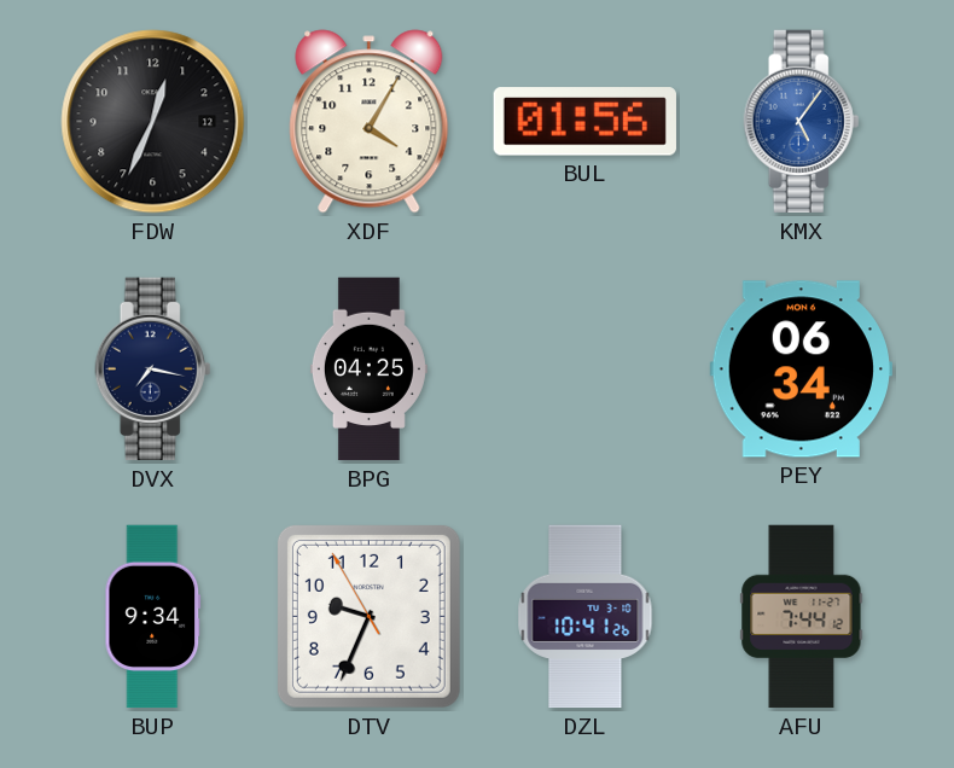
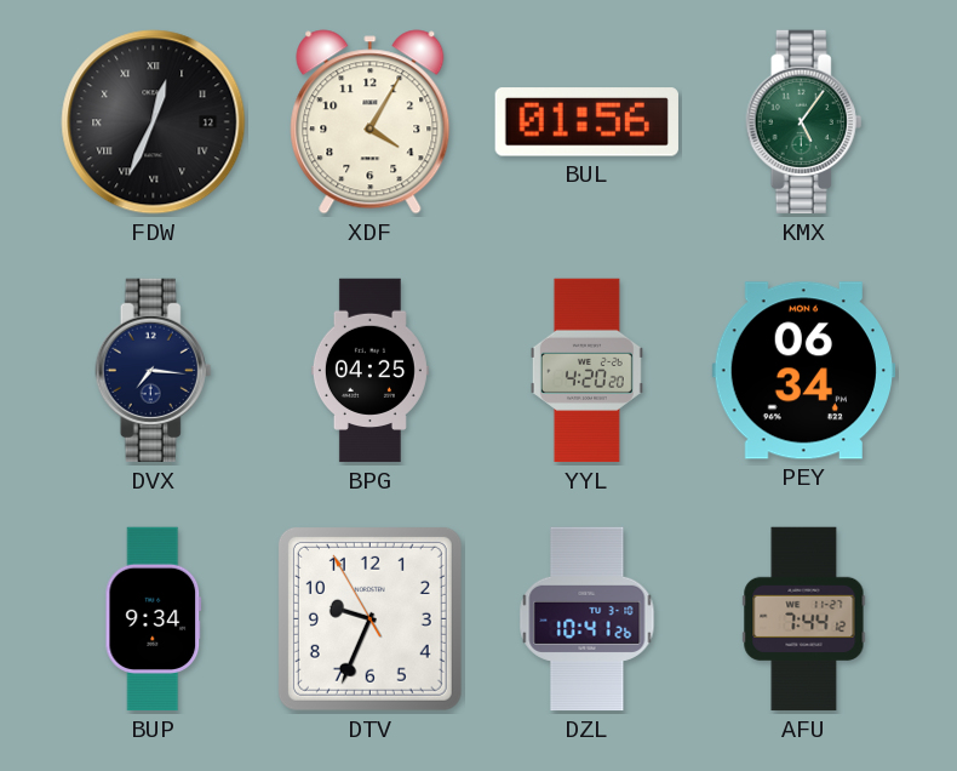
FDW numerals: Arabic -> Roman (154, 122)
KMX dial: blue -> green (804, 122)
DVX: 7:17 -> 7:16 (154, 371)
YYL: none -> 4:20 (586, 371)
